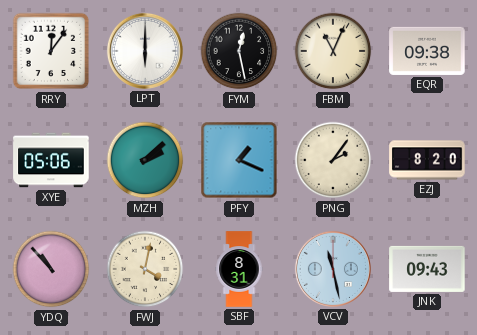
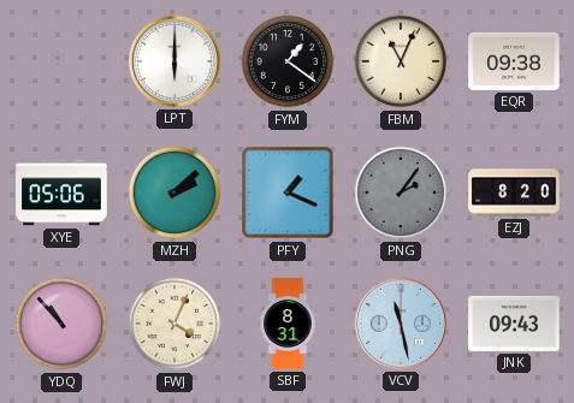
RRY: 12:06 -> none (51, 51)
FYM: 12:28 -> 1:21 (288, 61)
PNG dial: cream -> grey (401, 192)
FWJ: 4:02 -> 4:04 (174, 324)
